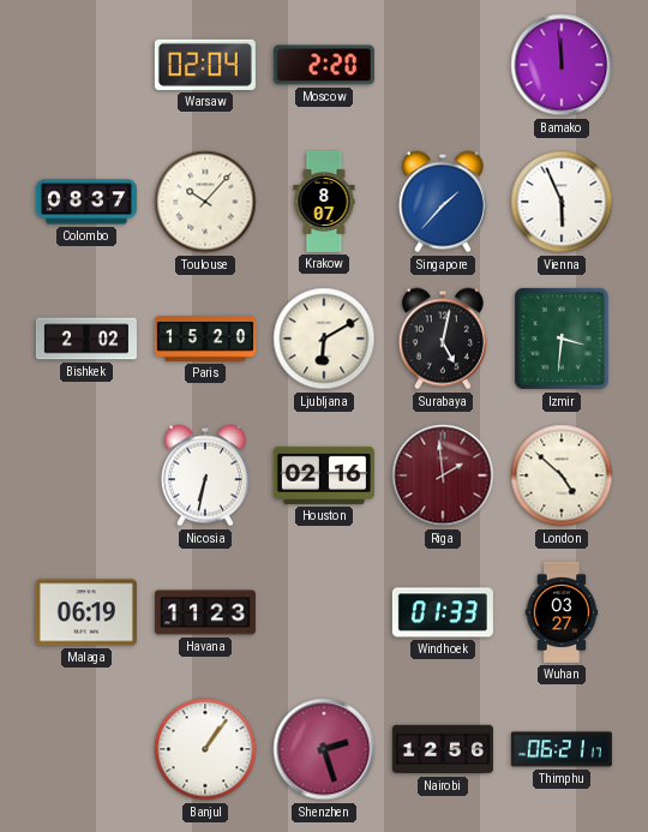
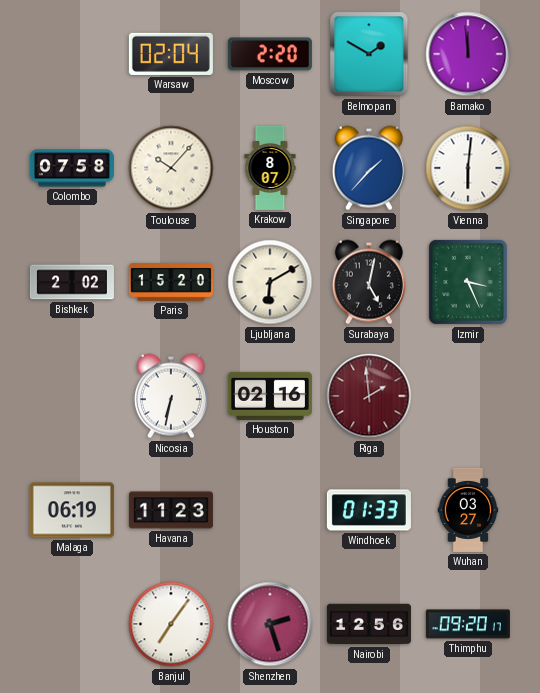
Belmopan: none -> 1:50 (369, 54)
Colombo: 08:37 -> 07:58 (72, 168)
Vienna: 5:56 -> 6:01 (468, 168)
Izmir: 3:31 -> 3:26 (468, 282)
London: 4:52 -> none (562, 475)
Banjul: 1:06 -> 7:06 (171, 624)
Thimphu: 06:21 -> 09:20 (468, 624)
